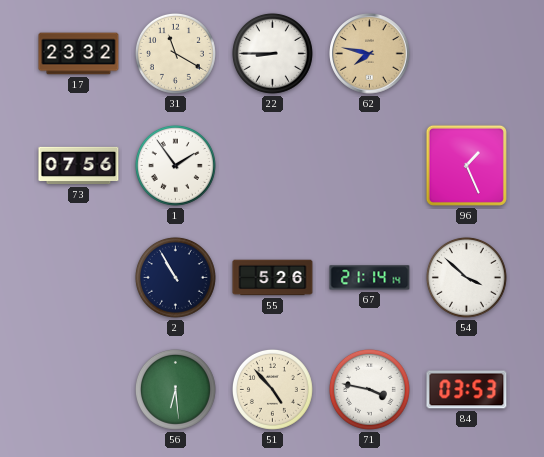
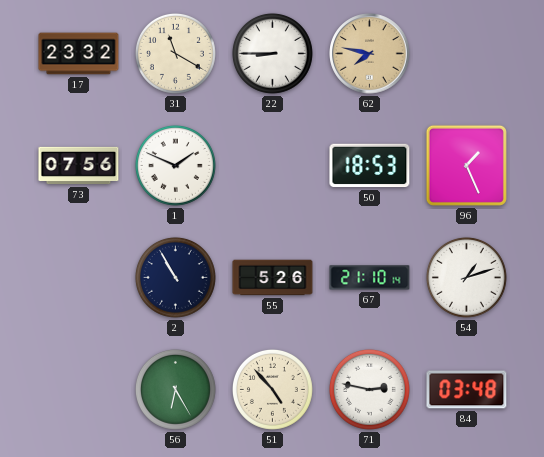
1: 1:54 -> 1:49 (175, 165)
50: none -> 18:53 (370, 166)
67: 21:14 -> 21:10 (370, 278)
54: 3:52 -> 1:12 (466, 277)
56: 6:29 -> 6:25 (175, 389)
71: 3:47 -> 2:47 (369, 389)
84: 03:53 -> 03:48 (467, 390)
